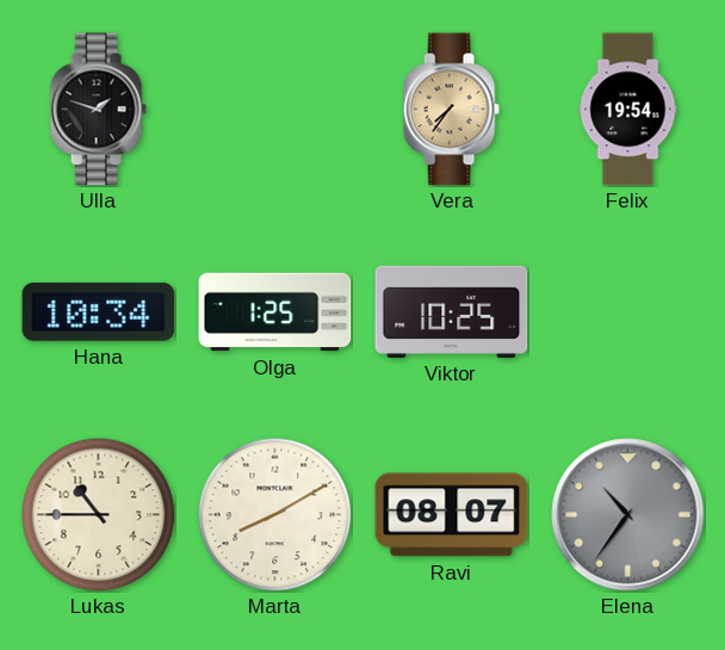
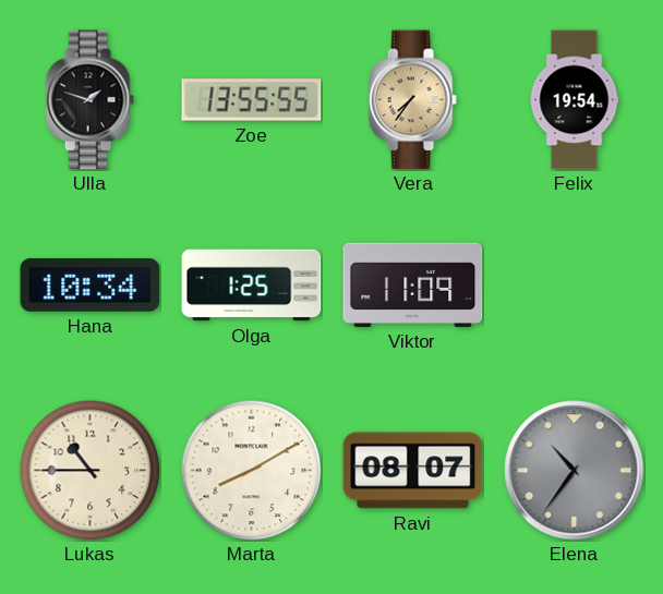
Zoe: none -> 13:55 (252, 100)
Viktor: 10:25 -> 11:09 (413, 284)
